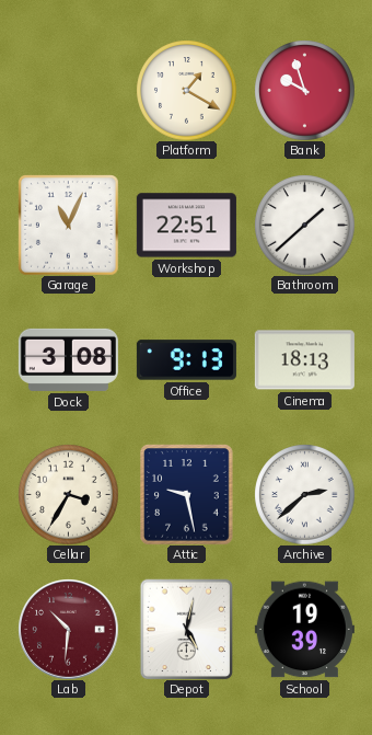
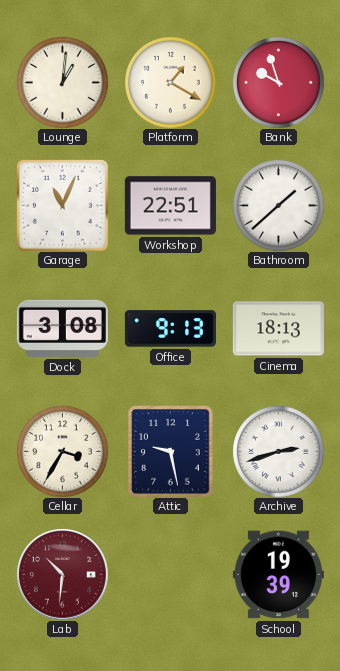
Lounge: none -> 1:01 (62, 82)
Archive: 2:38 -> 2:42 (278, 451)
Depot: 5:02 -> none (187, 629)
